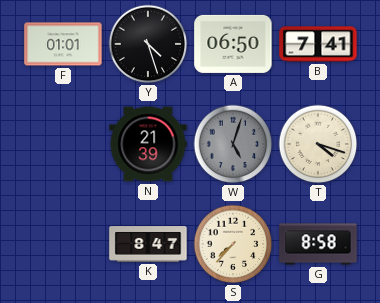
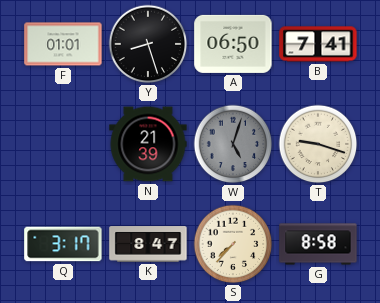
Y: 4:27 -> 8:27 (148, 44)
T: 4:18 -> 9:18 (318, 144)
Q: none -> 3:17 (63, 244)
